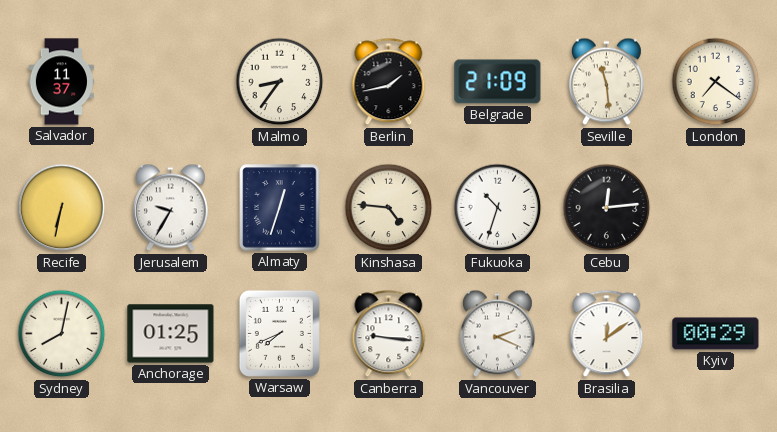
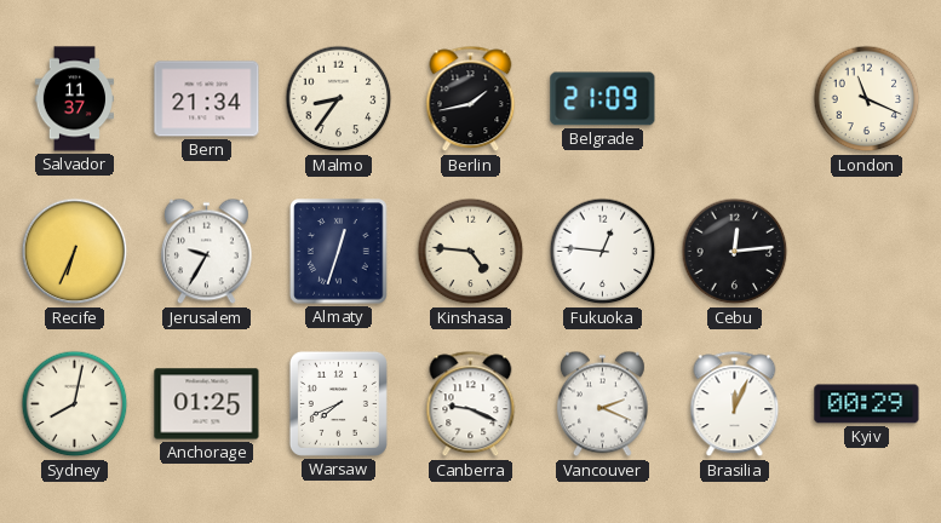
Bern: none -> 21:34 (207, 99)
Seville: 11:29 -> none (606, 82)
London: 7:21 -> 11:19 (867, 99)
Recife: 6:32 -> 6:34 (75, 252)
Fukuoka: 10:33 -> 12:46 (603, 252)
Canberra: 9:16 -> 9:19 (471, 404)
Brasilia: 12:09 -> 12:04 (735, 404)
